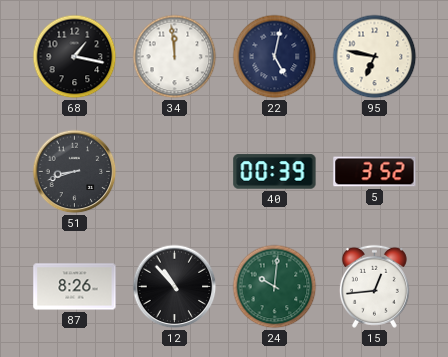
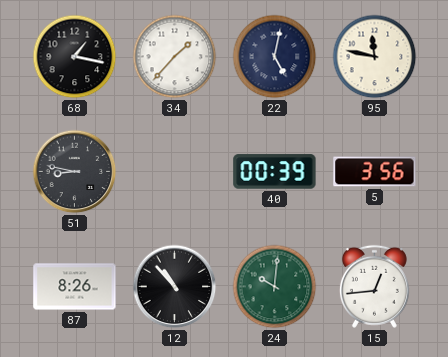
34: 11:59 -> 1:37 (175, 57)
95: 6:47 -> 11:47 (375, 57)
51: 8:42 -> 8:47 (75, 172)
5: 3:52 -> 3:56 (375, 172)
